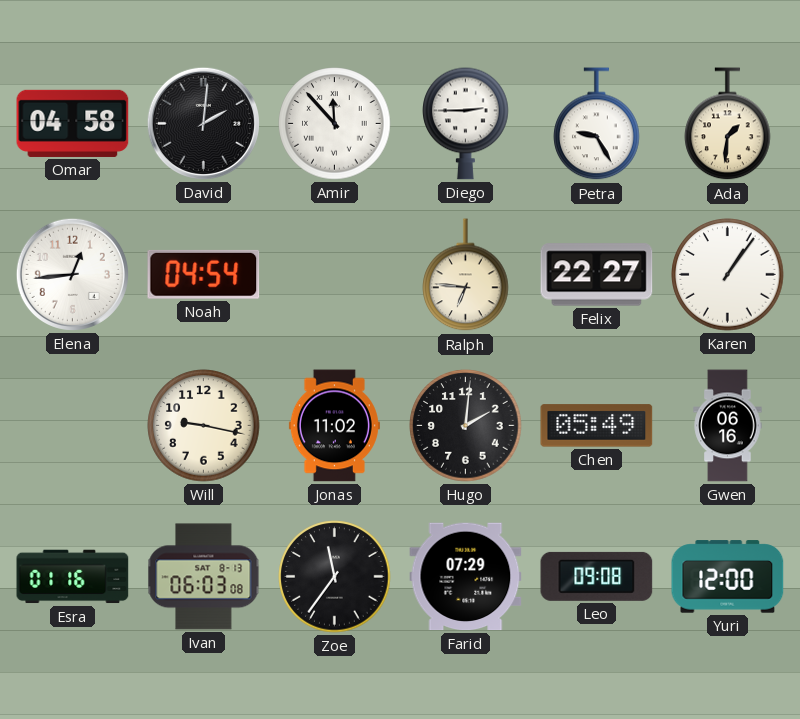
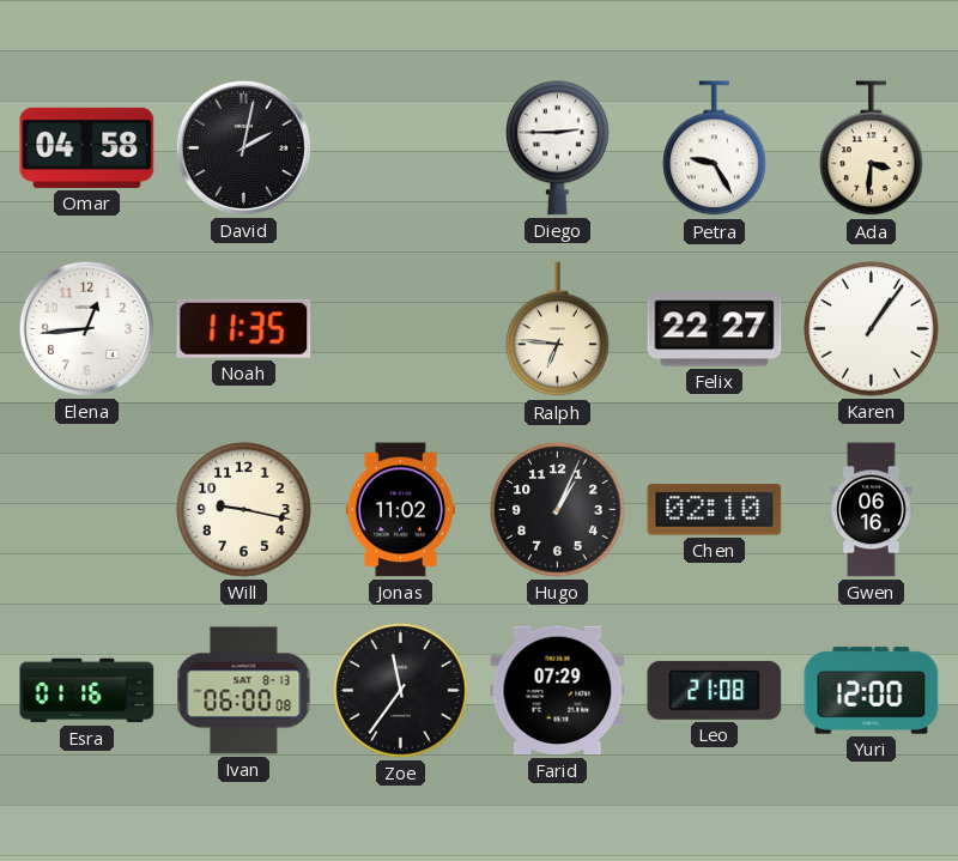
David: 2:01 -> 2:02 (243, 147)
Amir: 11:53 -> none (335, 124)
Ada: 1:31 -> 3:31 (872, 148)
Noah: 04:54 -> 11:35 (244, 328)
Hugo: 2:01 -> 1:04 (558, 510)
Chen: 05:49 -> 02:10 (715, 510)
Ivan: 06:03 -> 06:00 (244, 691)
Leo: 09:08 -> 21:08 (715, 690)
